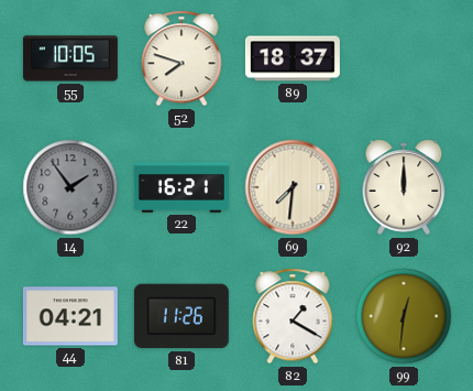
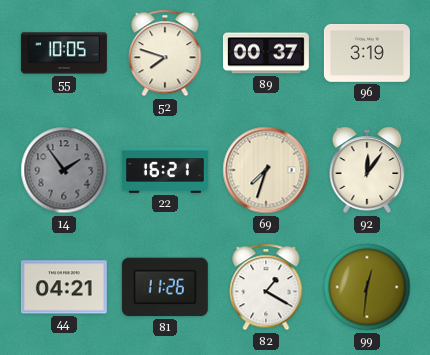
89: 18:37 -> 00:37 (266, 53)
96: none -> 3:19 (367, 53)
69: 7:31 -> 7:33 (266, 170)
92: 12:00 -> 12:06 (367, 170)
